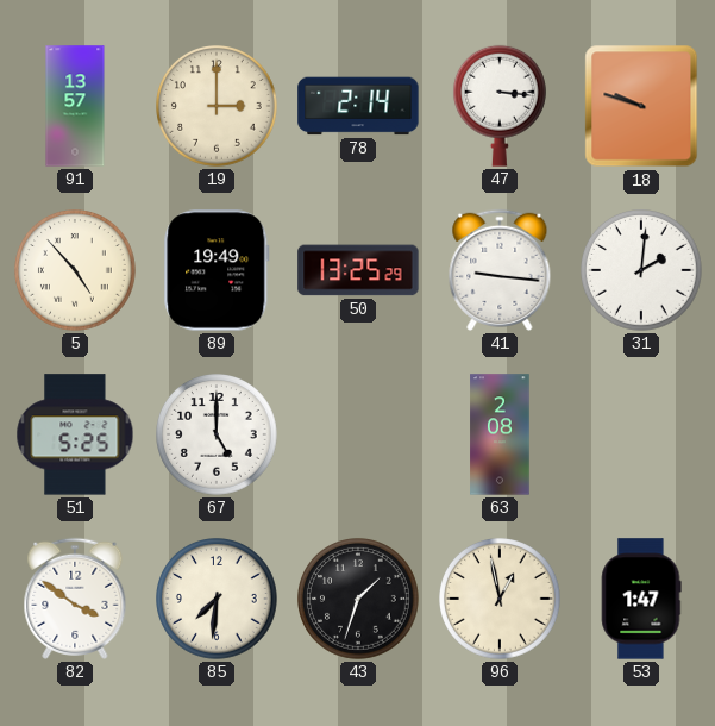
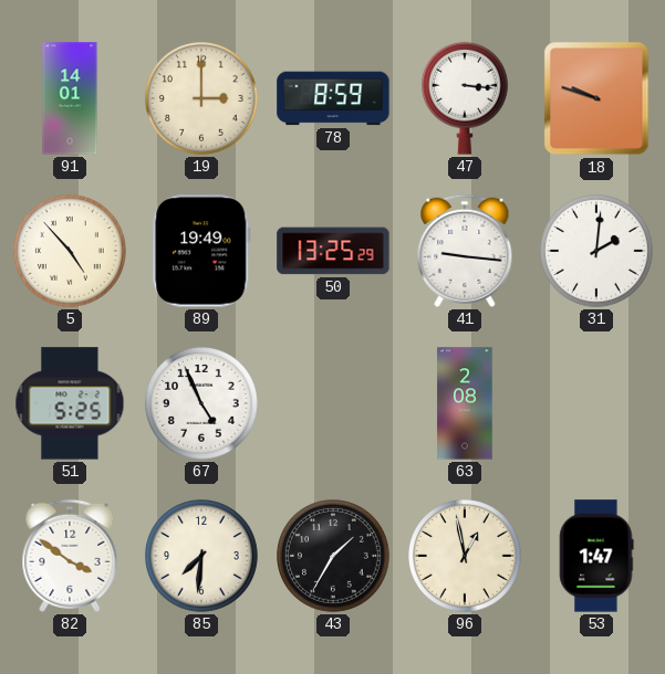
91: 13:57 -> 14:01 (70, 98)
78: 2:14 -> 8:59 (333, 98)
67: 5:00 -> 4:56 (202, 404)
43: 1:33 -> 1:35 (334, 557)
